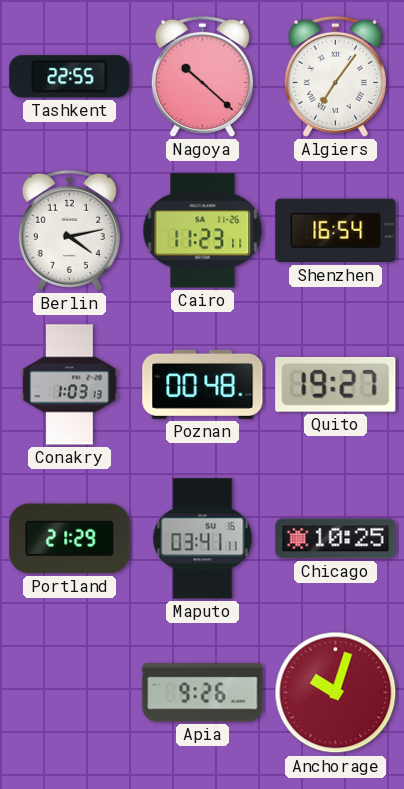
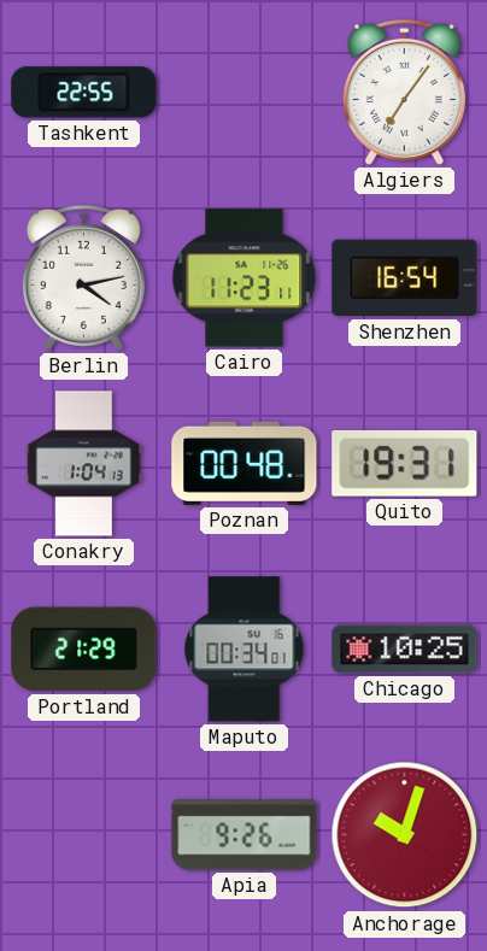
Nagoya: 10:22 -> none (202, 76)
Conakry: 1:03 -> 1:04 (84, 464)
Quito: 19:27 -> 19:31 (405, 463)
Maputo: 03:41 -> 00:34 (245, 650)
